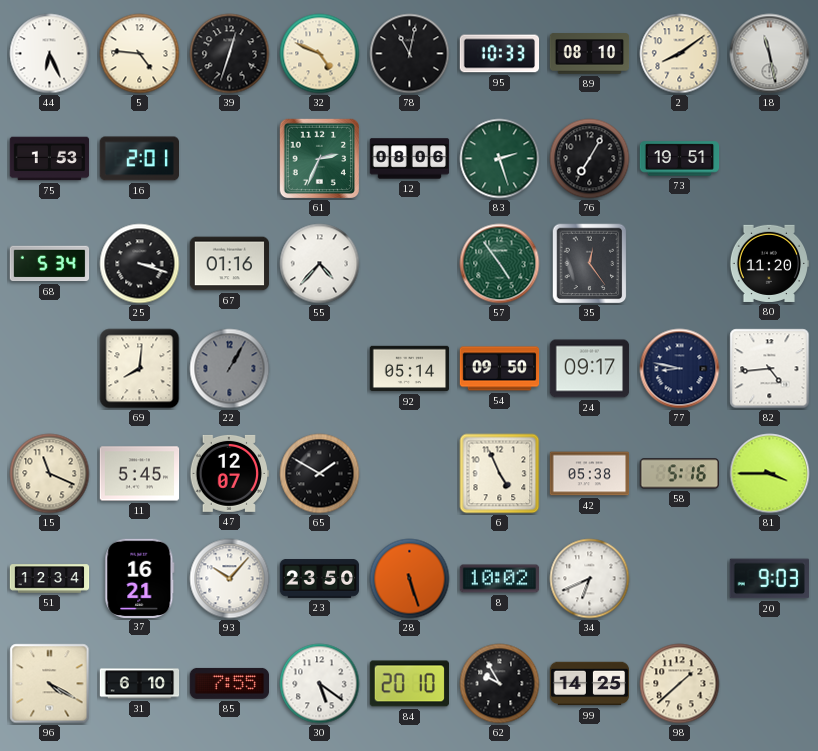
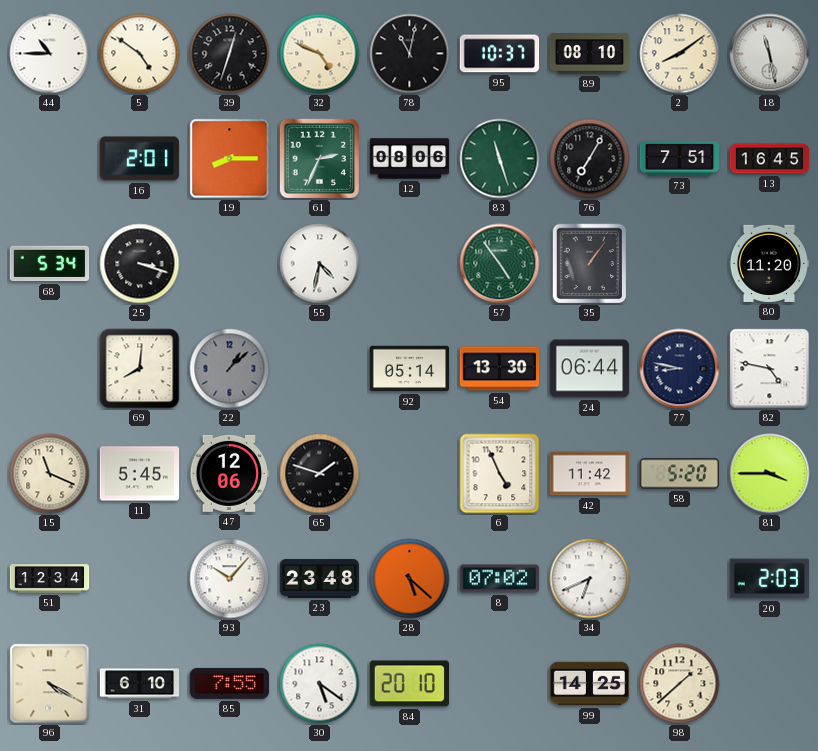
44: 6:26 -> 10:45 (50, 54)
5: 4:46 -> 4:51 (140, 54)
95: 10:33 -> 10:37 (500, 54)
75: 1:53 -> none (50, 159)
19: none -> 8:15 (230, 159)
83: 2:27 -> 11:27 (500, 159)
73: 19:51 -> 7:51 (680, 159)
13: none -> 16:45 (770, 159)
67: 01:16 -> none (230, 264)
55: 4:37 -> 4:32 (320, 264)
35: 12:24 -> 1:06 (590, 264)
22: 1:05 -> 1:08 (230, 369)
54: 09:50 -> 13:30 (500, 369)
24: 09:17 -> 06:44 (590, 369)
82: 4:44 -> 4:47 (770, 369)
47: 12:07 -> 12:06 (230, 473)
65: 1:50 -> 1:48 (320, 474)
42: 05:38 -> 11:42 (590, 474)
58: 5:16 -> 5:20 (680, 474)
37: 16:21 -> none (140, 578)
23: 23:50 -> 23:48 (320, 579)
28: 5:27 -> 5:22 (410, 579)
8: 10:02 -> 07:02 (500, 579)
20: 9:03 -> 2:03 (769, 579)
62: 9:55 -> none (500, 684)
